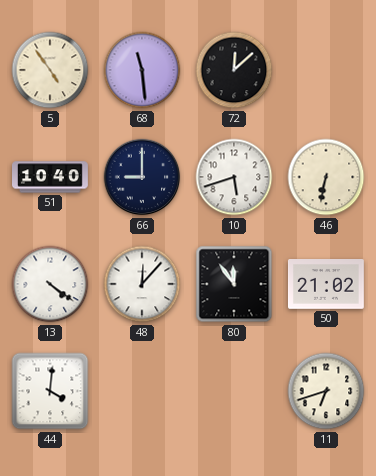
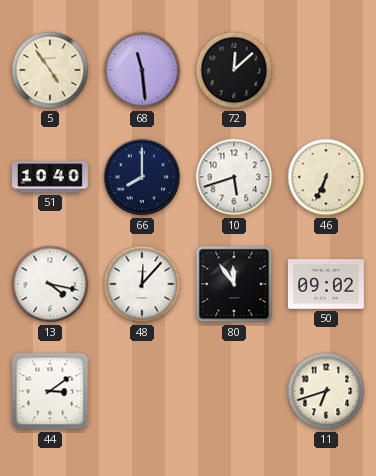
66: 9:00 -> 8:00 (142, 177)
46: 6:32 -> 6:34 (326, 177)
13: 4:21 -> 4:17 (50, 284)
50: 21:02 -> 09:02 (326, 285)
44: 4:01 -> 3:09 (50, 391)
